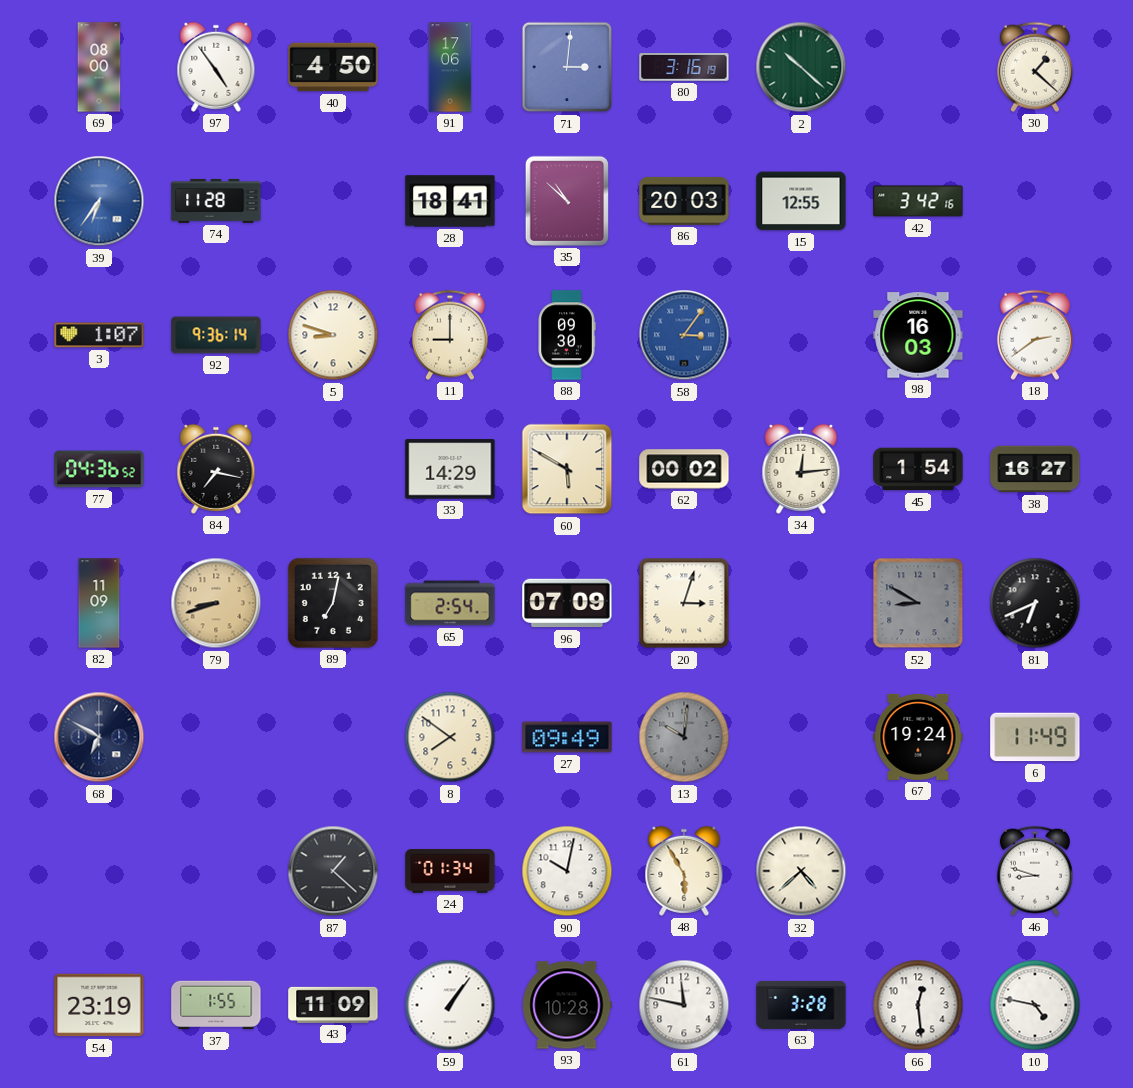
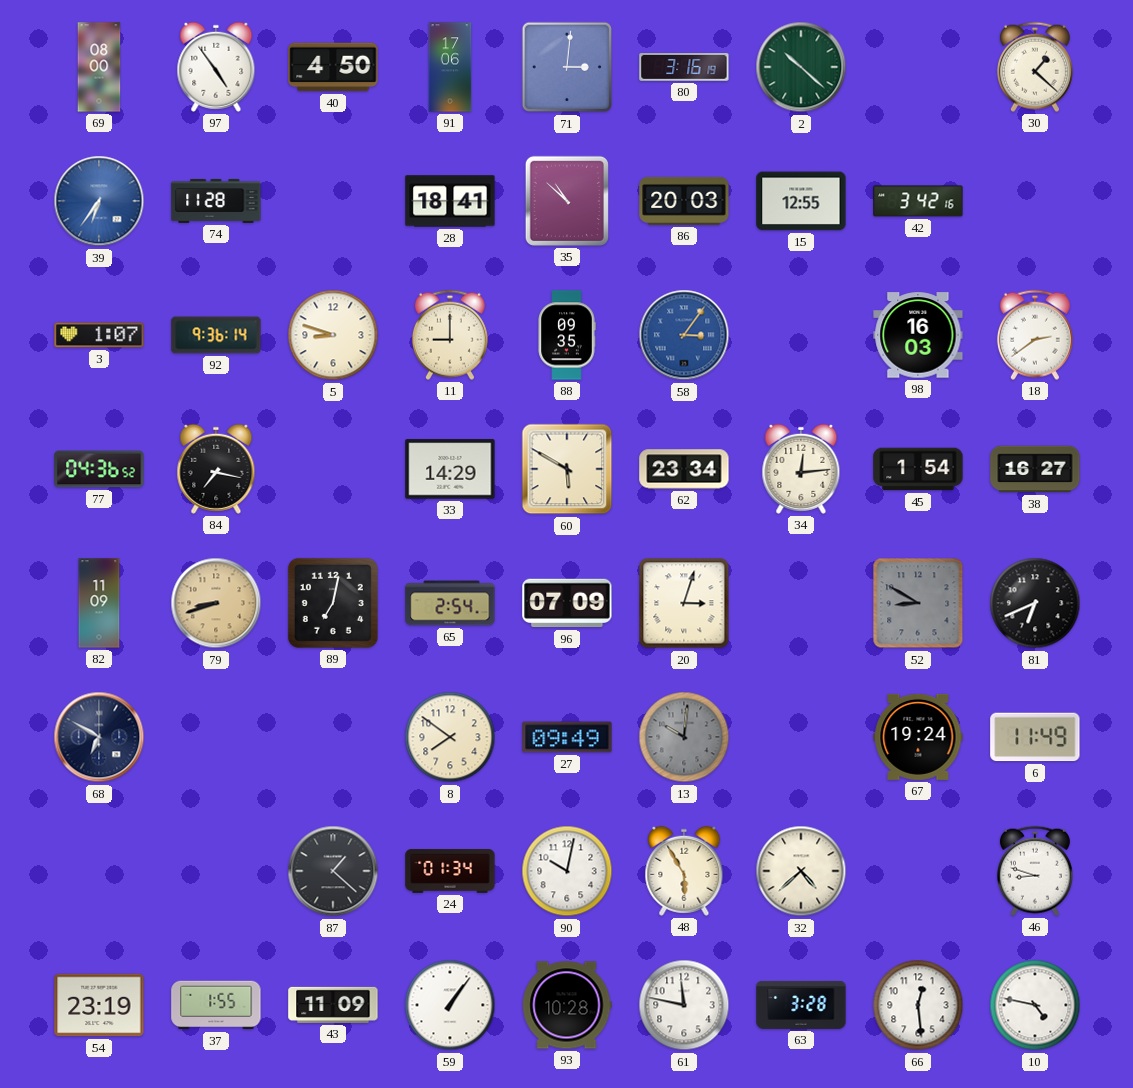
88: 09:30 -> 09:35 (567, 335)
62: 00:02 -> 23:34 (684, 469)
